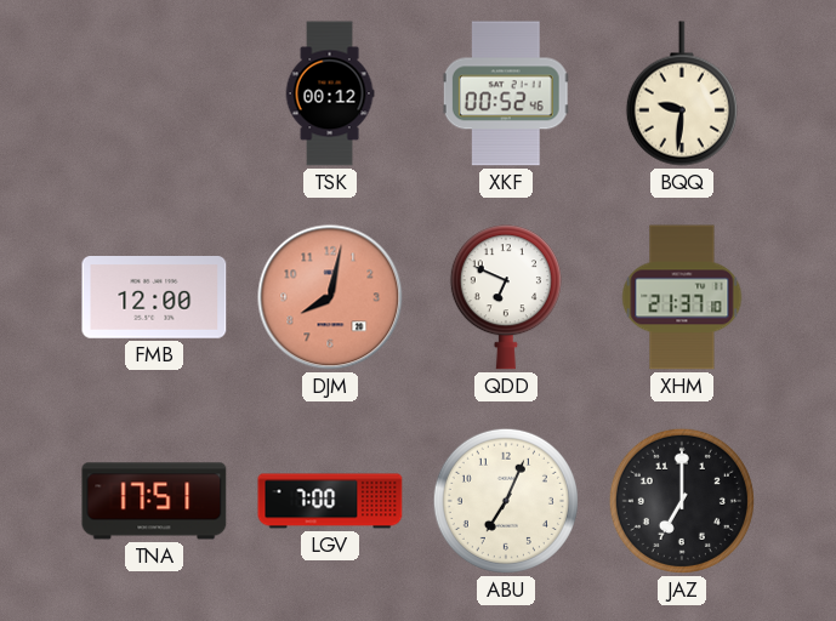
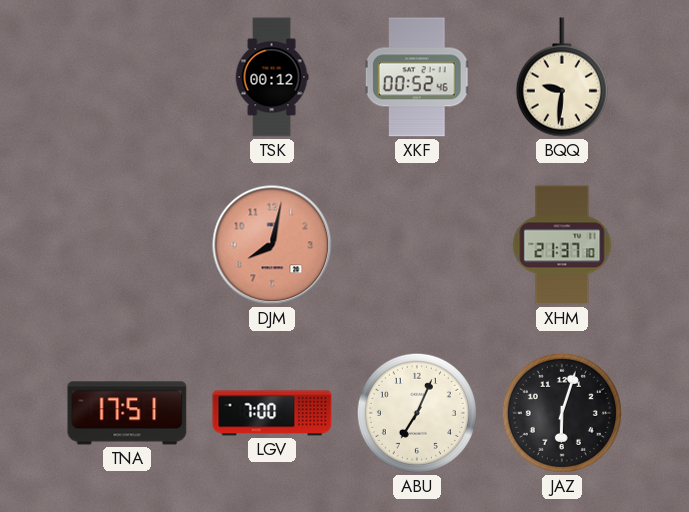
FMB: 12:00 -> none (154, 298)
QDD: 6:49 -> none (506, 297)
JAZ: 7:00 -> 6:03 (562, 413)
